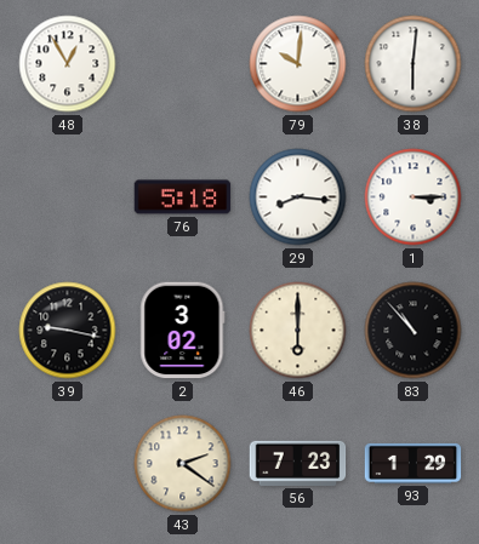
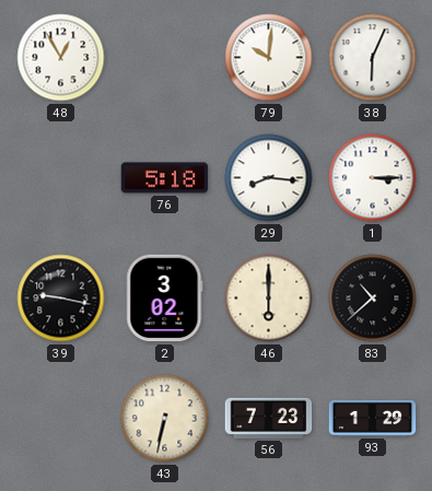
38: 6:01 -> 6:04 (373, 58)
83: 10:53 -> 10:38 (373, 299)
43: 2:21 -> 6:32 (165, 419)
